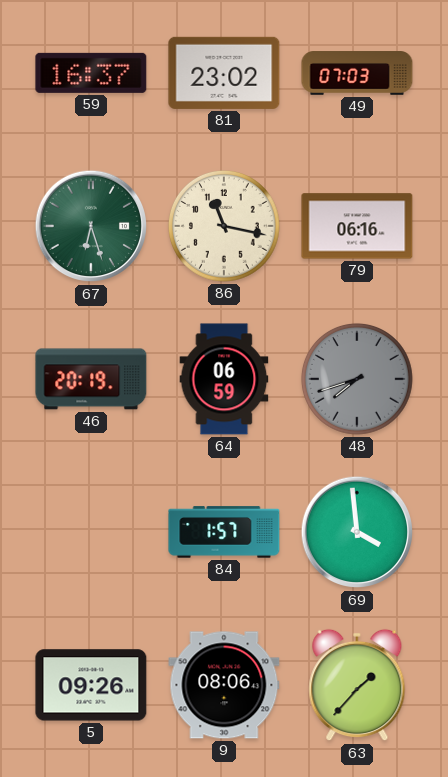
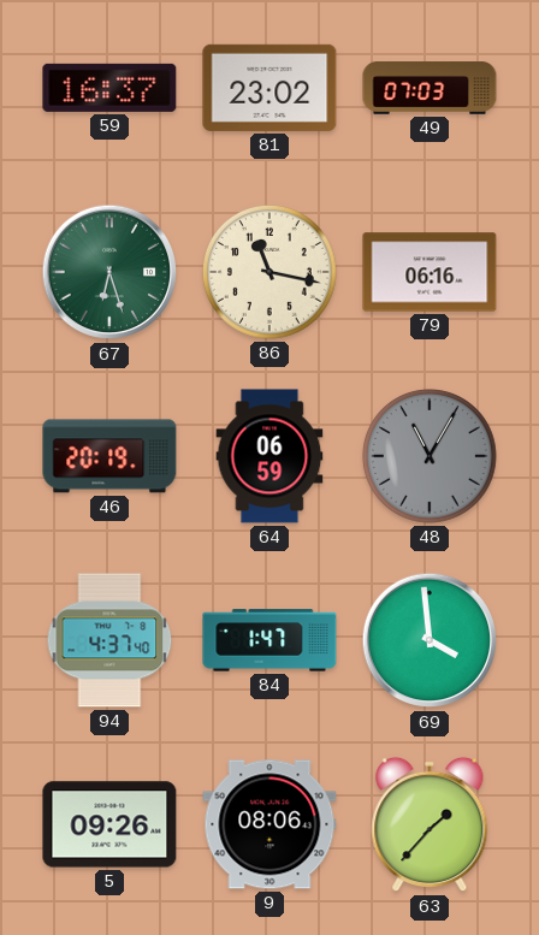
48: 7:42 -> 11:05 (430, 456)
94: none -> 4:37 (109, 640)
84: 1:57 -> 1:47 (269, 640)
